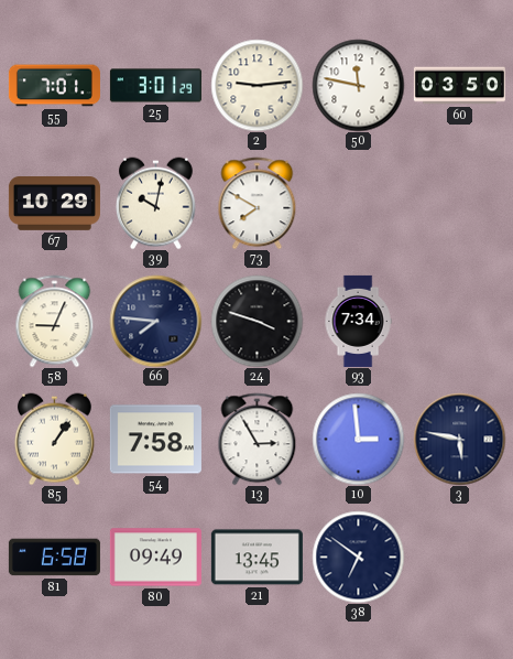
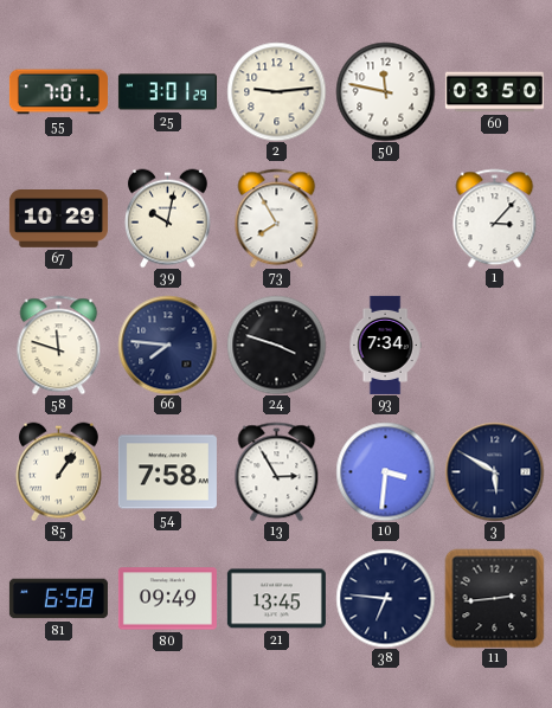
73: 7:50 -> 7:55 (277, 218)
1: none -> 3:07 (495, 218)
58: 9:04 -> 11:48 (59, 345)
10: 2:59 -> 3:31 (385, 471)
3: 5:47 -> 5:50 (494, 471)
38: 6:51 -> 6:46 (385, 598)
11: none -> 2:44 (494, 598)
